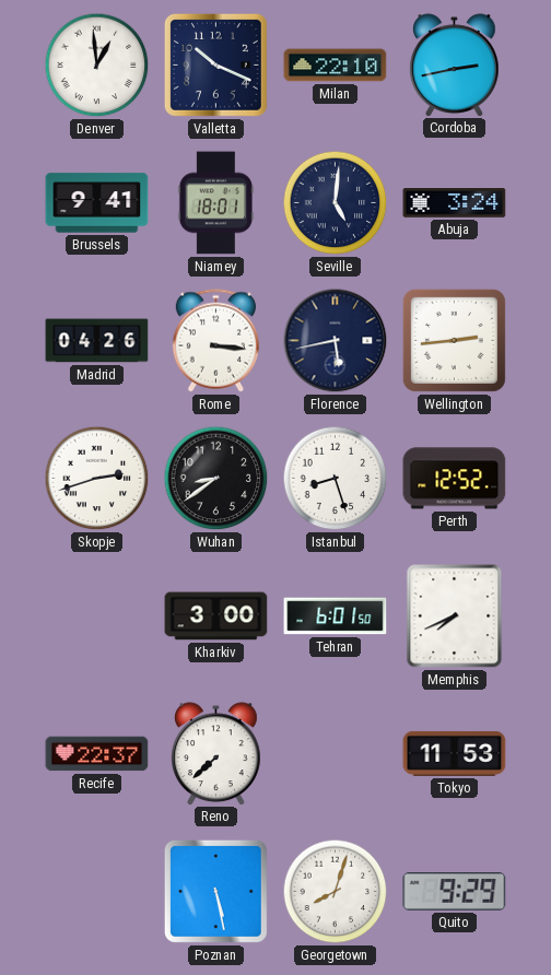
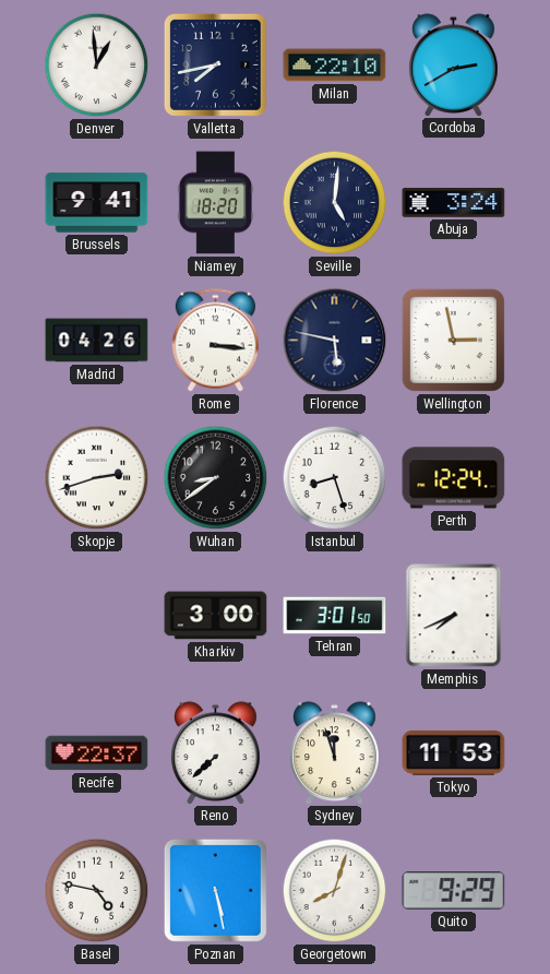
Valletta: 10:19 -> 7:43 (215, 64)
Cordoba: 2:43 -> 2:40 (454, 64)
Niamey: 18:01 -> 18:20 (216, 203)
Florence: 5:43 -> 5:47 (335, 341)
Wellington: 2:44 -> 2:58 (453, 340)
Perth: 12:52 -> 12:24 (454, 478)
Tehran: 6:01 -> 3:01 (335, 616)
Sydney: none -> 11:57 (335, 752)
Basel: none -> 4:47 (97, 891)
